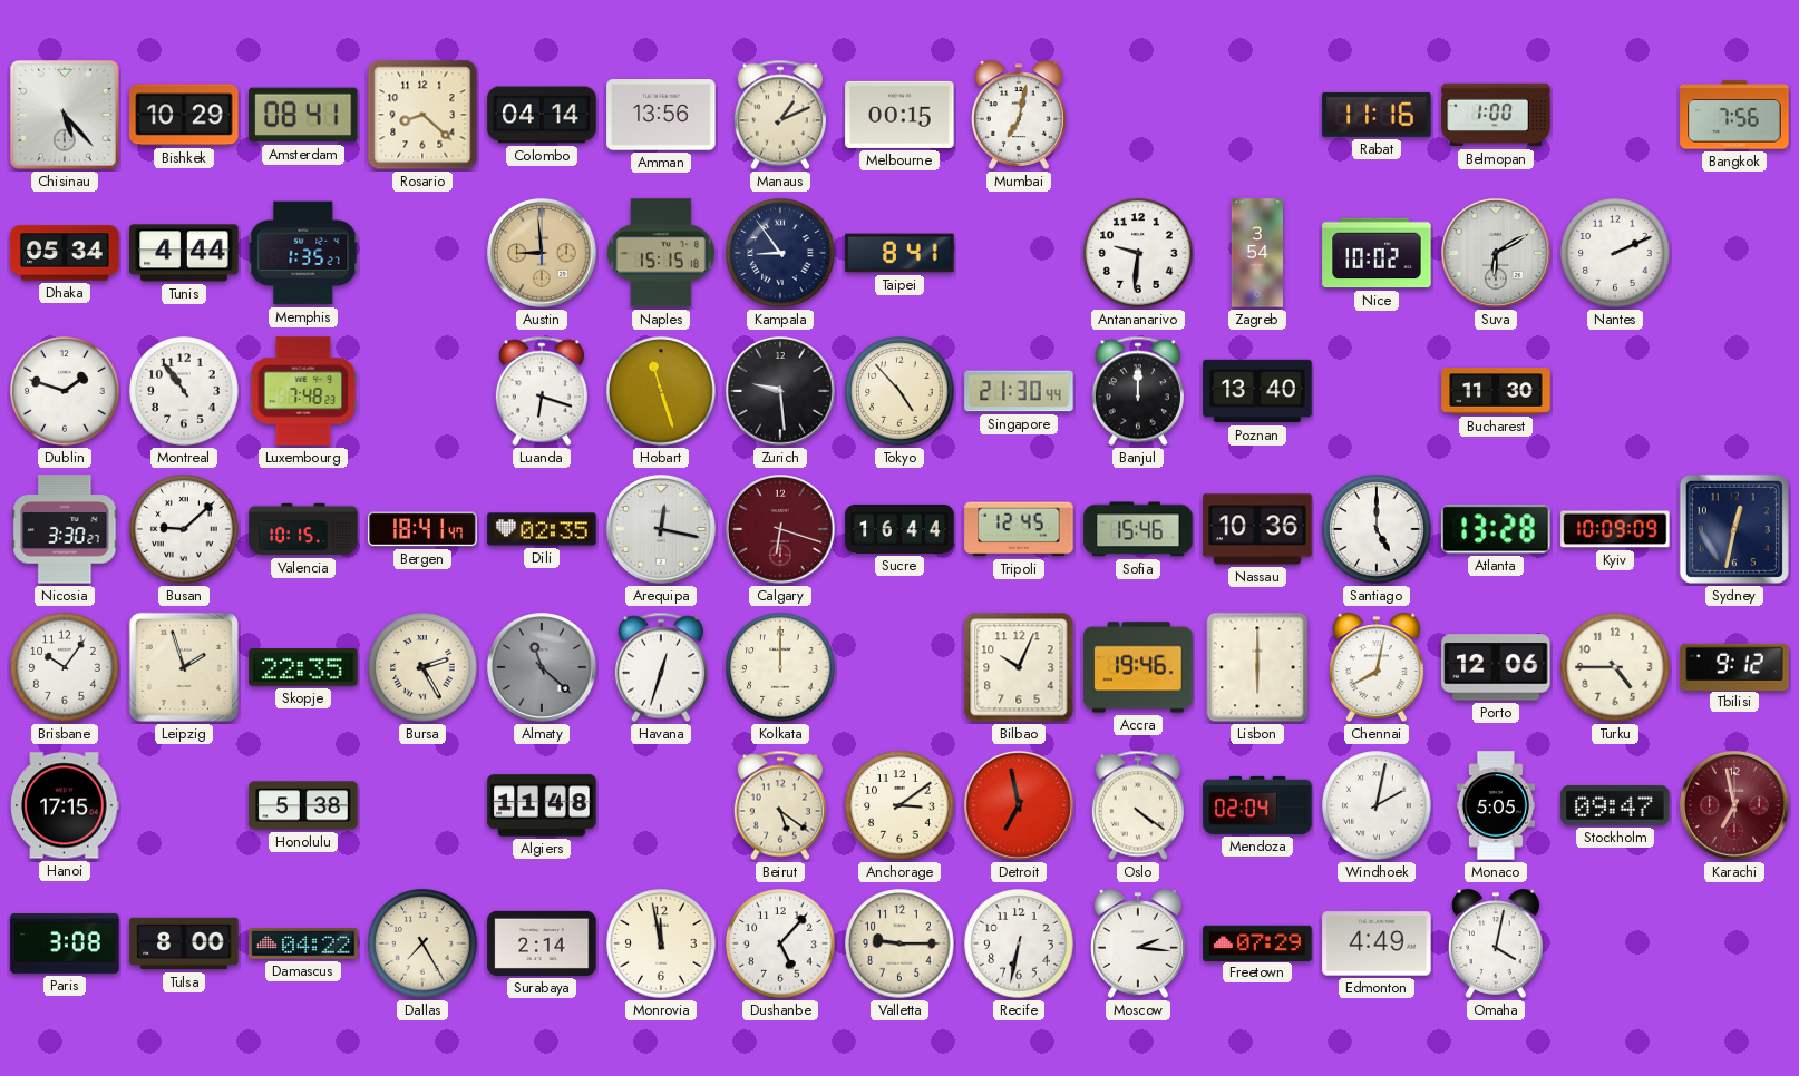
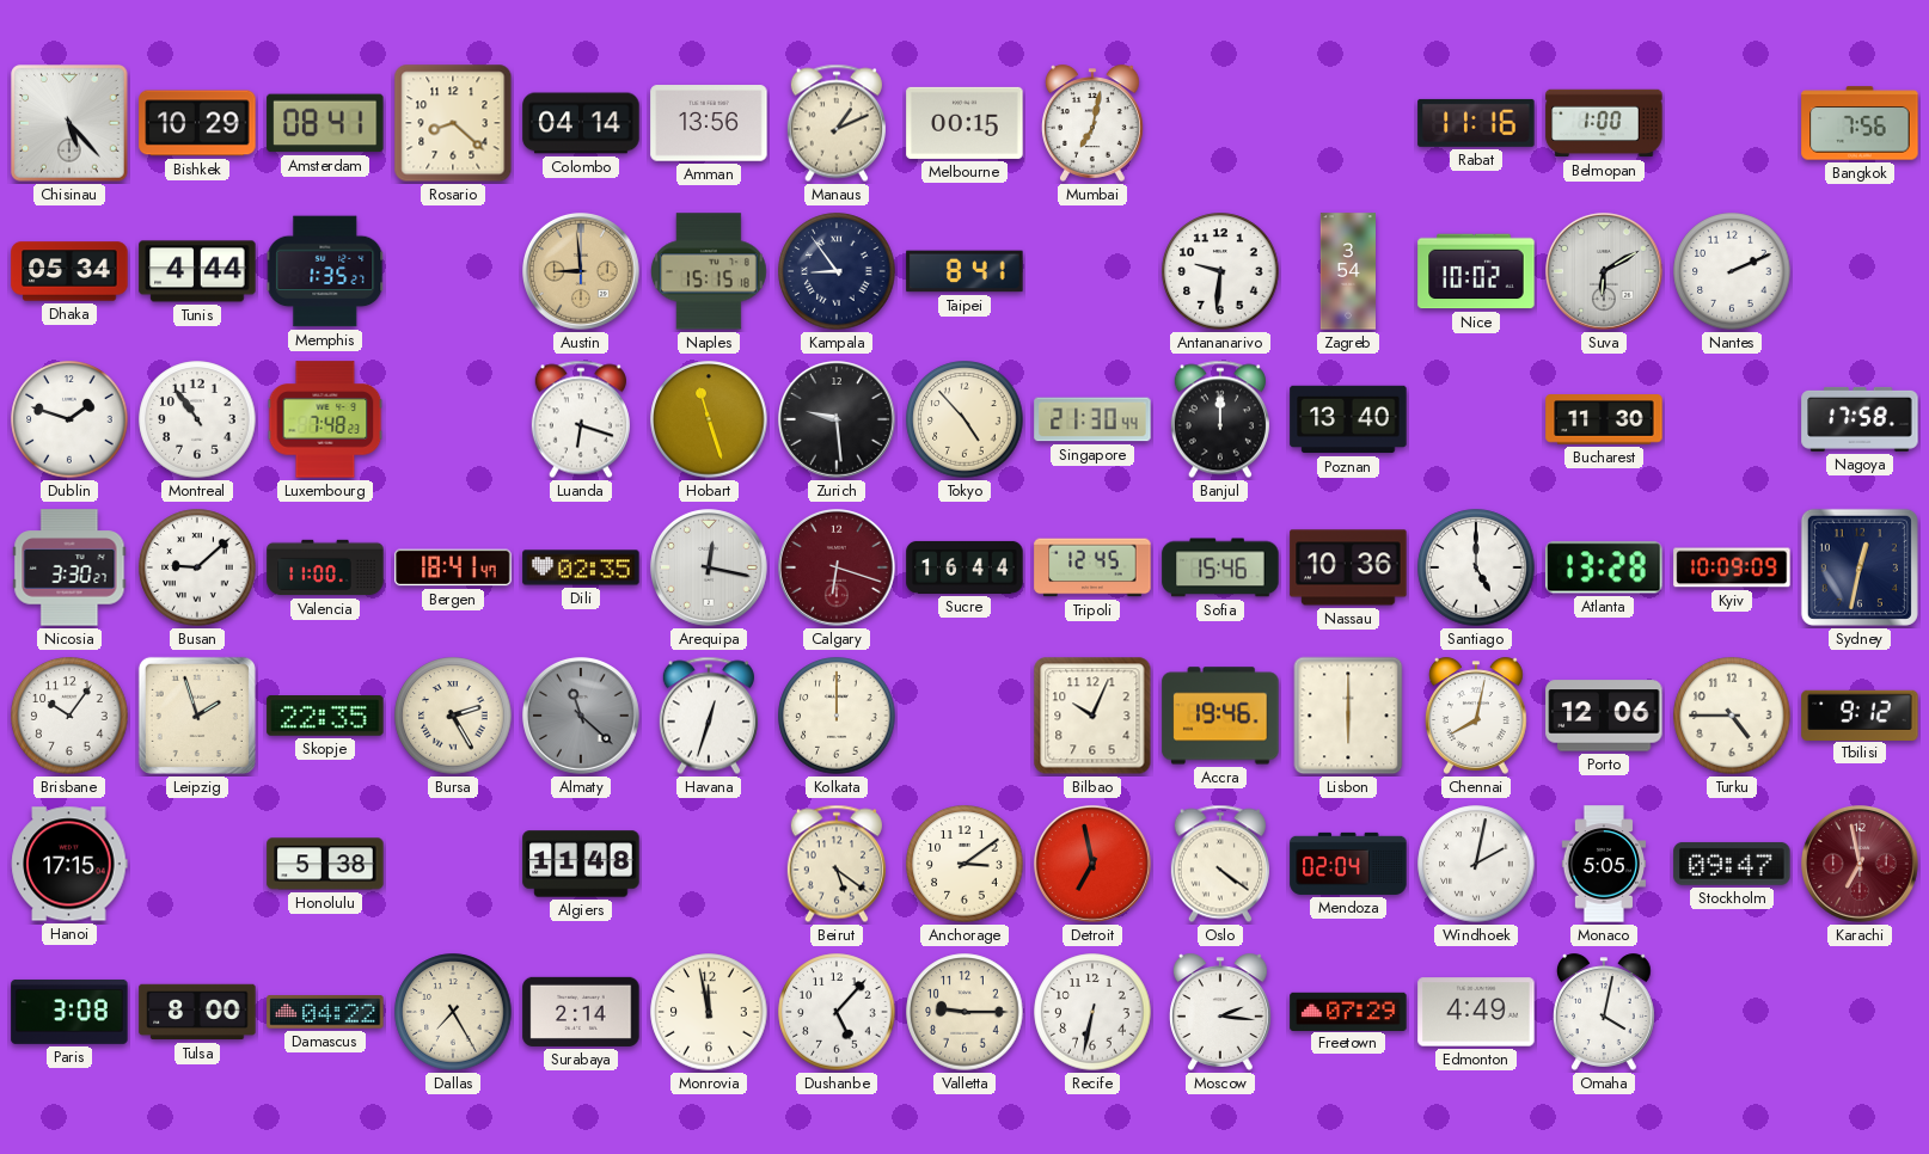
Nagoya: none -> 17:58 (1860, 419)
Valencia: 10:15 -> 11:00 (325, 567)
